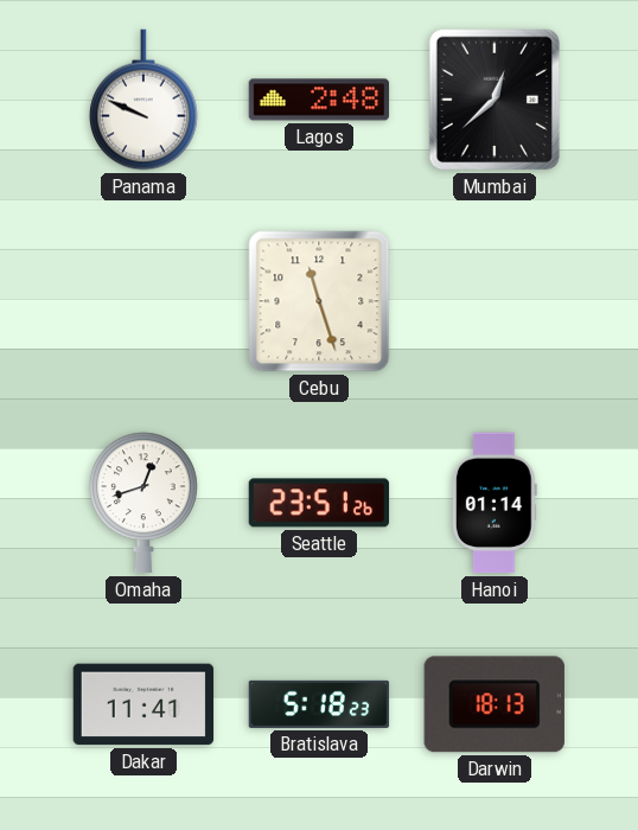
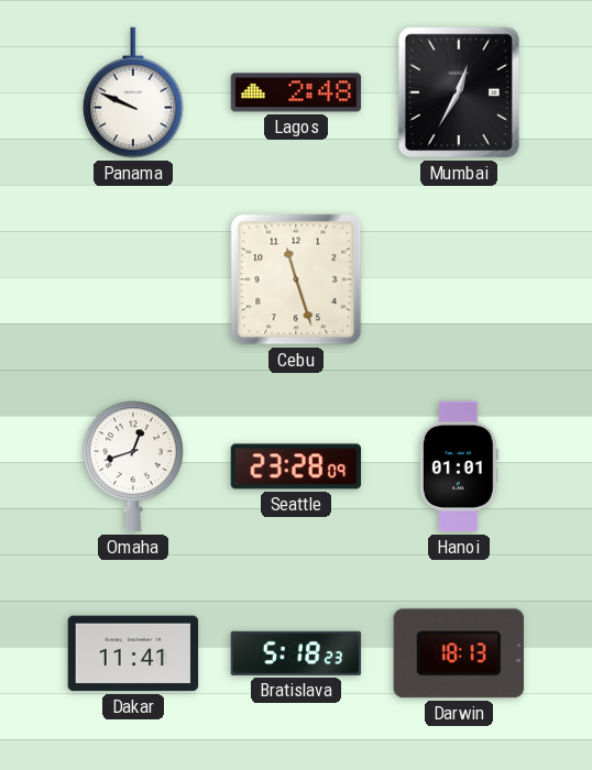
Mumbai: 12:38 -> 12:35 (459, 92)
Seattle: 23:51 -> 23:28 (296, 466)
Hanoi: 01:14 -> 01:01 (459, 466)
